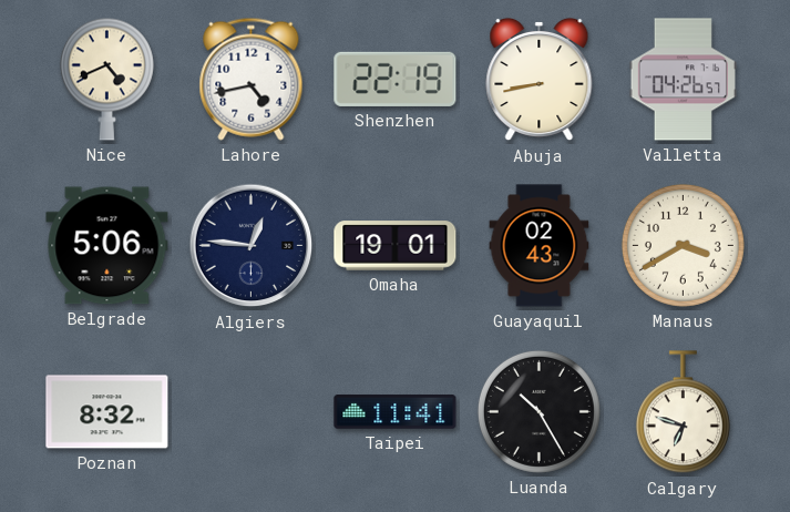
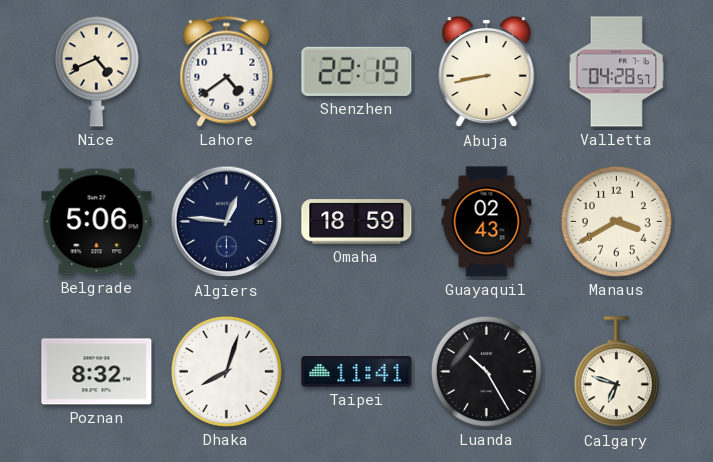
Lahore: 4:43 -> 4:39 (227, 71)
Valletta: 04:26 -> 04:28 (616, 72)
Omaha: 19:01 -> 18:59 (357, 222)
Dhaka: none -> 8:03 (226, 371)
